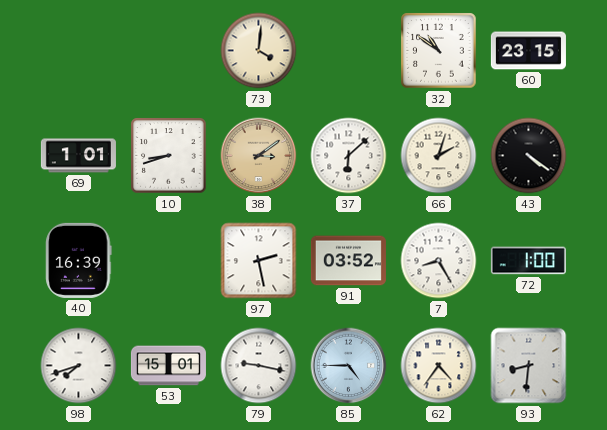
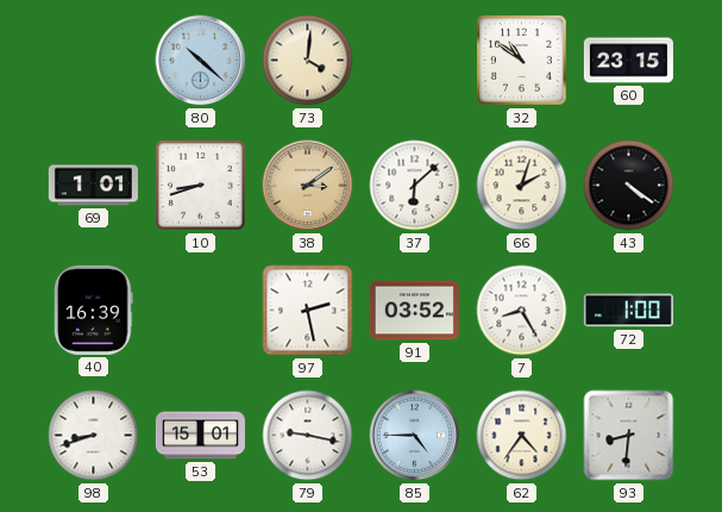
80: none -> 10:22 (201, 61)
98: 7:42 -> 8:42 (94, 436)
